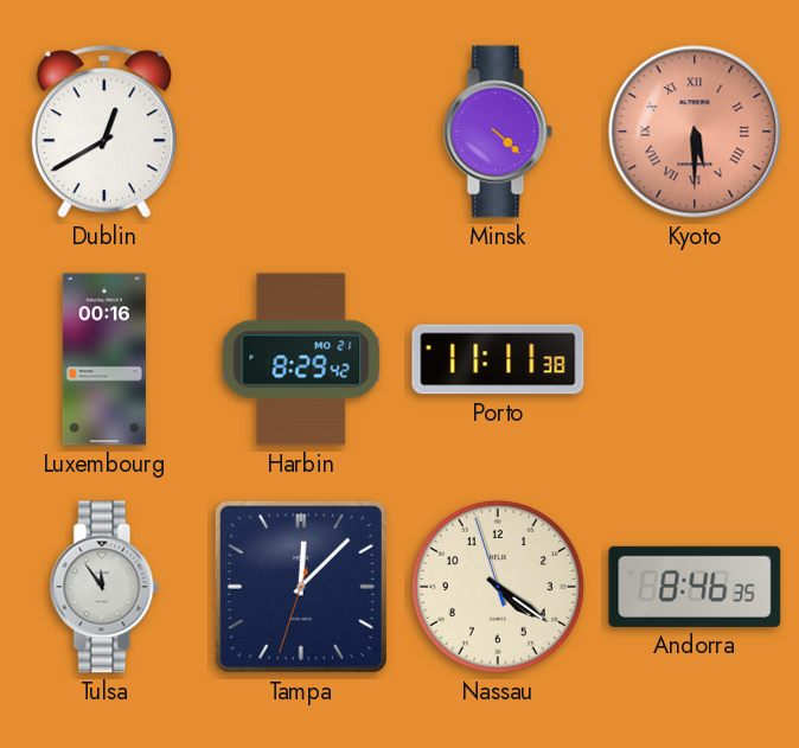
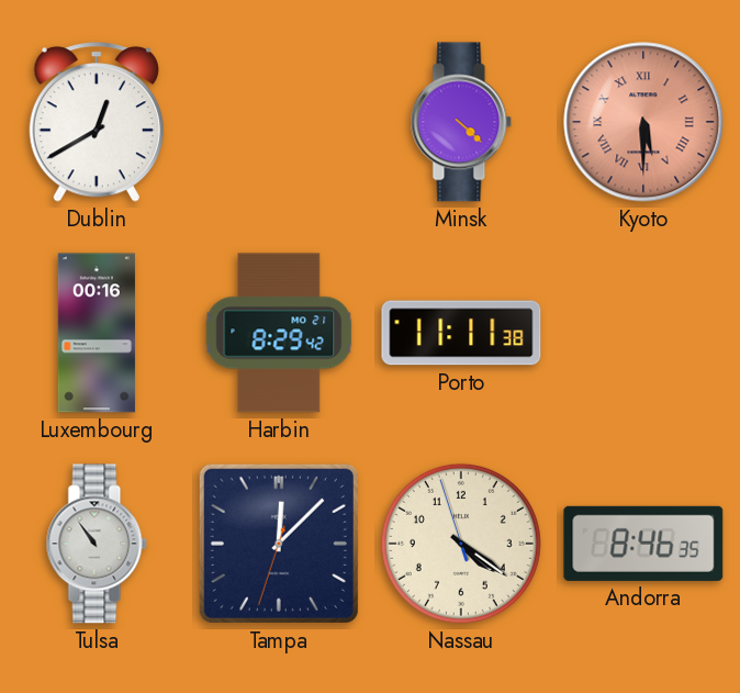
Tulsa: 11:54 -> 10:54 (97, 544)
